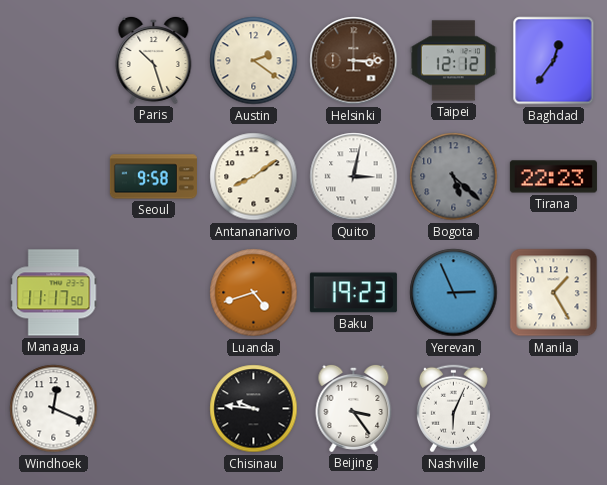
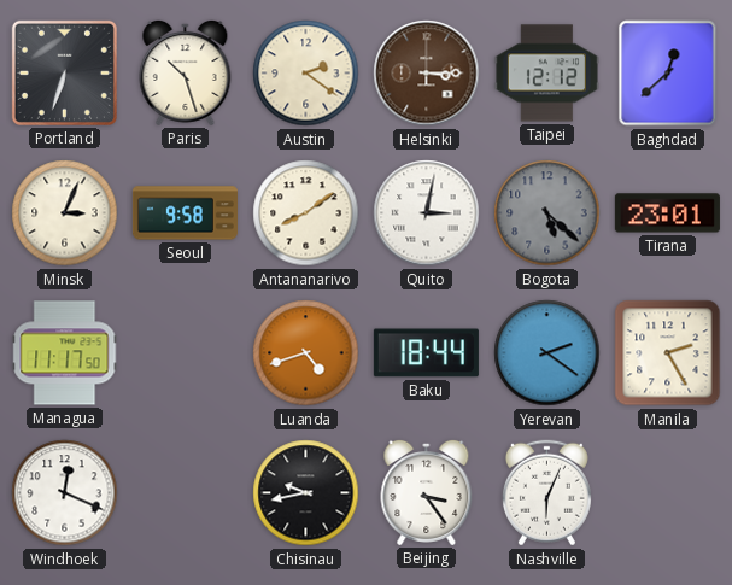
Portland: none -> 6:33 (64, 72)
Baghdad: 12:36 -> 12:38 (668, 74)
Minsk: none -> 3:04 (65, 213)
Tirana: 22:23 -> 23:01 (667, 213)
Baku: 19:23 -> 18:44 (426, 353)
Yerevan: 2:56 -> 2:21 (547, 353)
Manila: 1:25 -> 2:25 (668, 353)
Chisinau: 9:46 -> 9:43 (306, 493)
